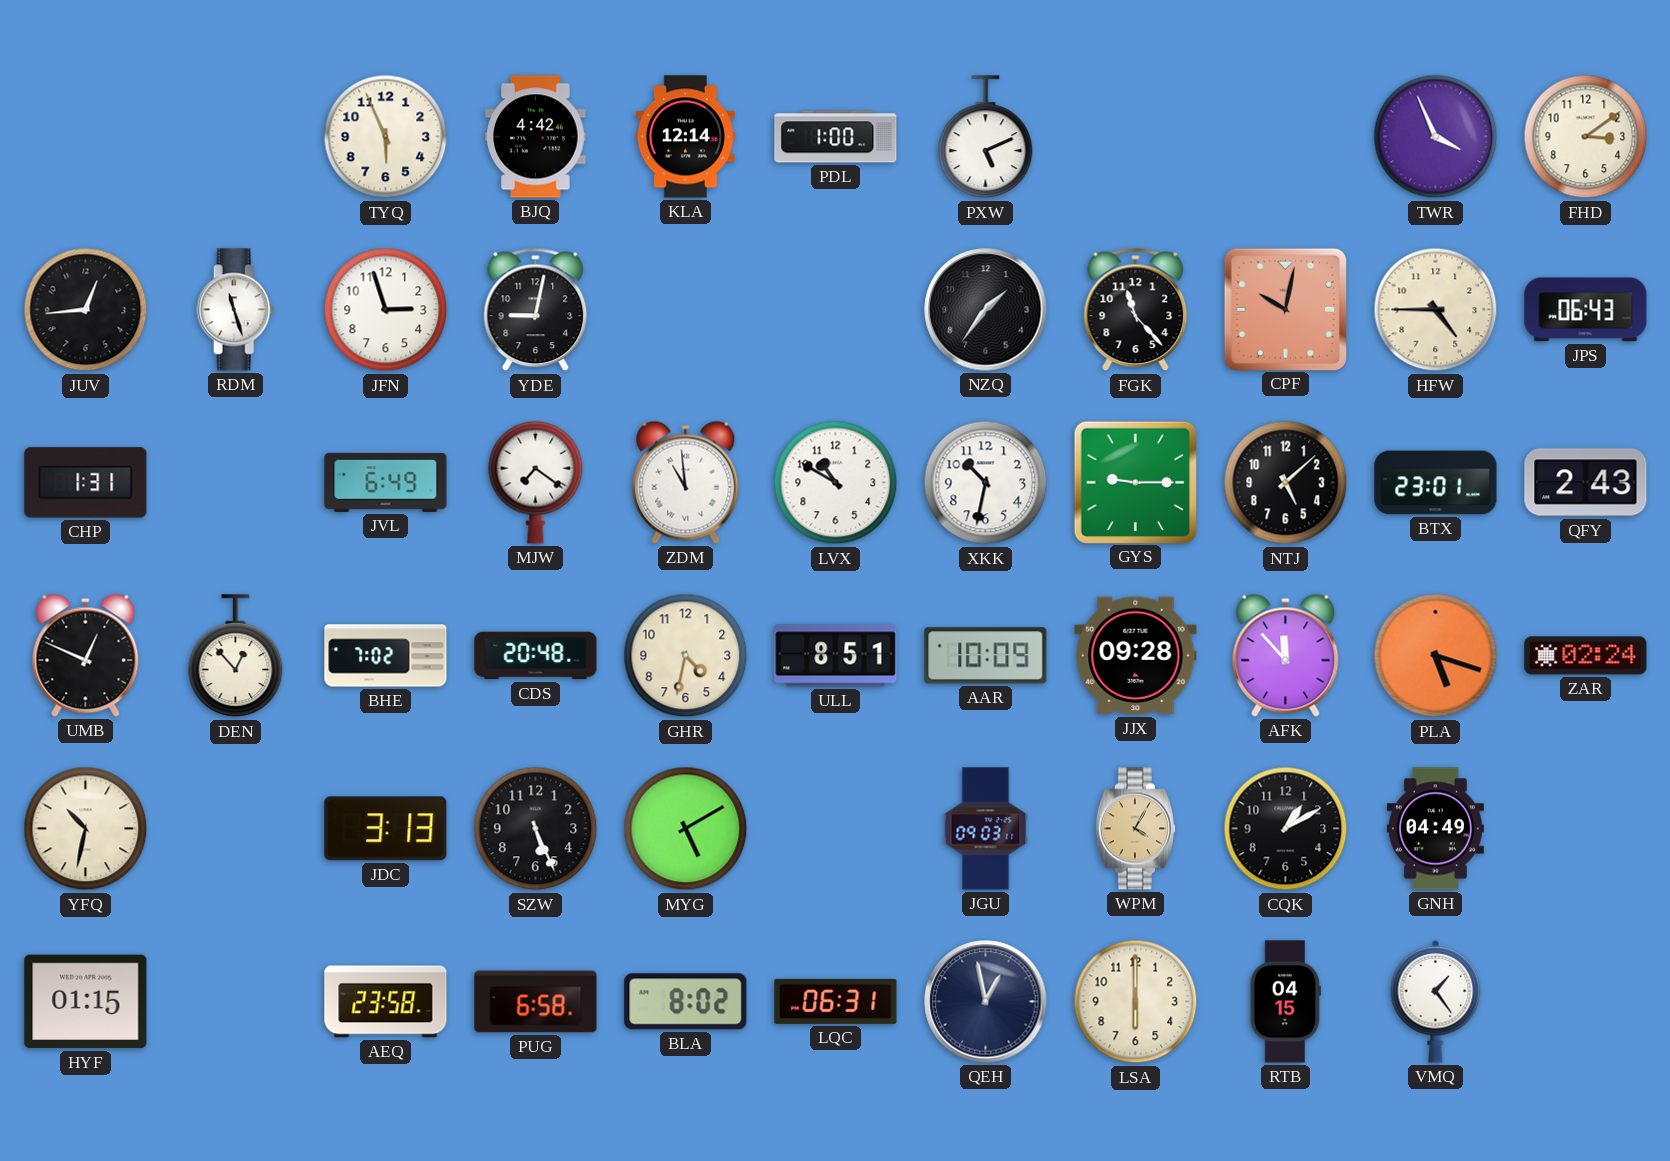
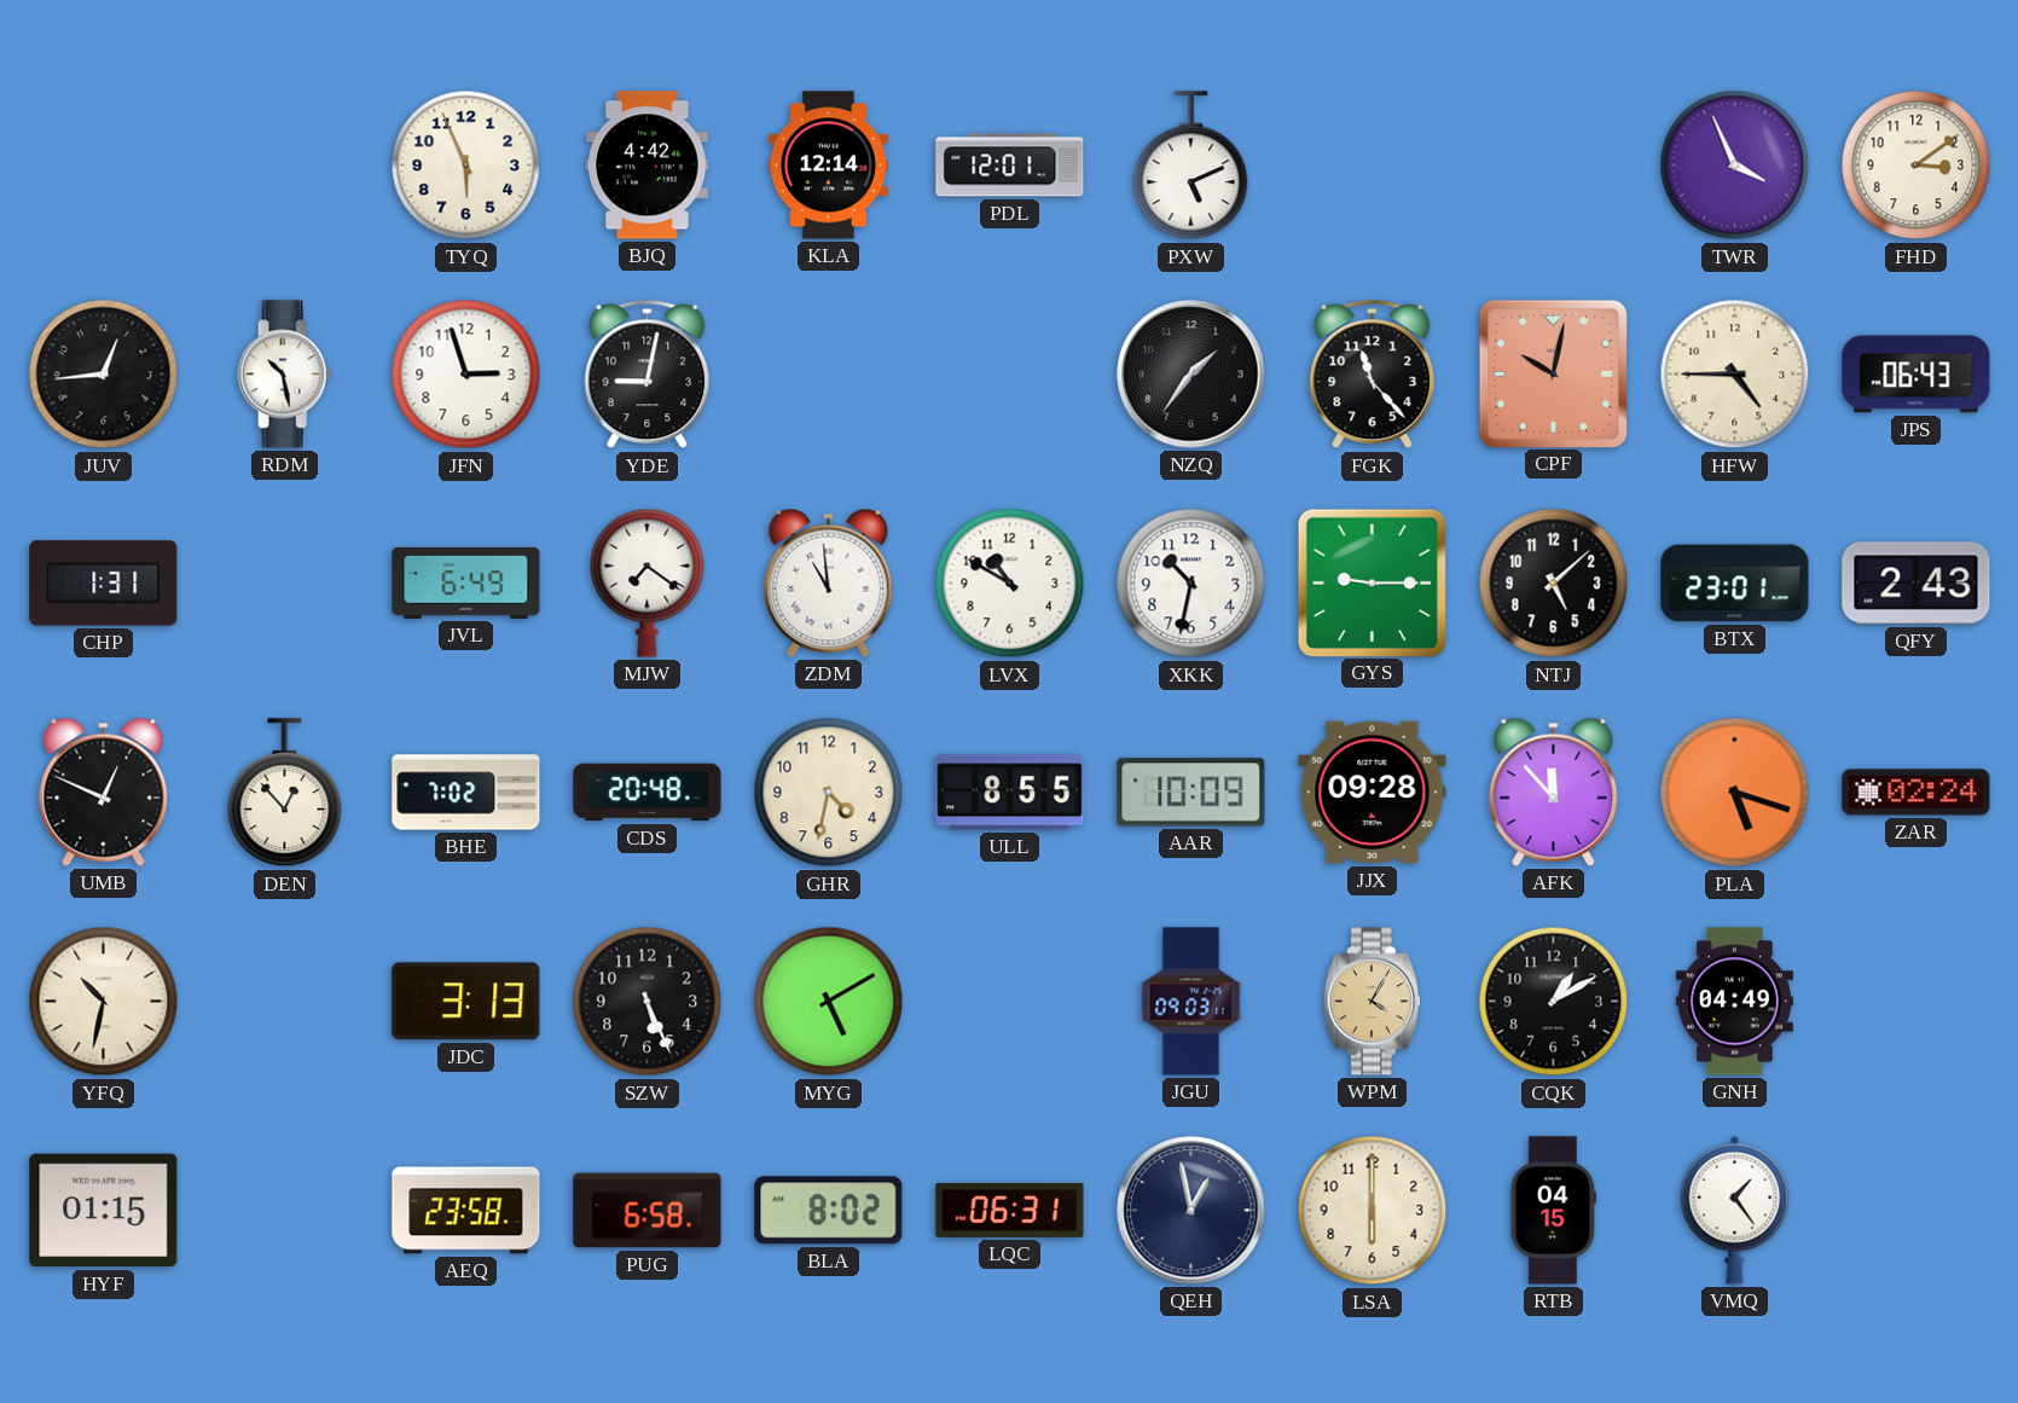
PDL: 1:00 -> 12:01 (1010, 166)
RDM: 11:27 -> 10:28 (285, 375)
ULL: 8:51 -> 8:55 (1010, 793)
